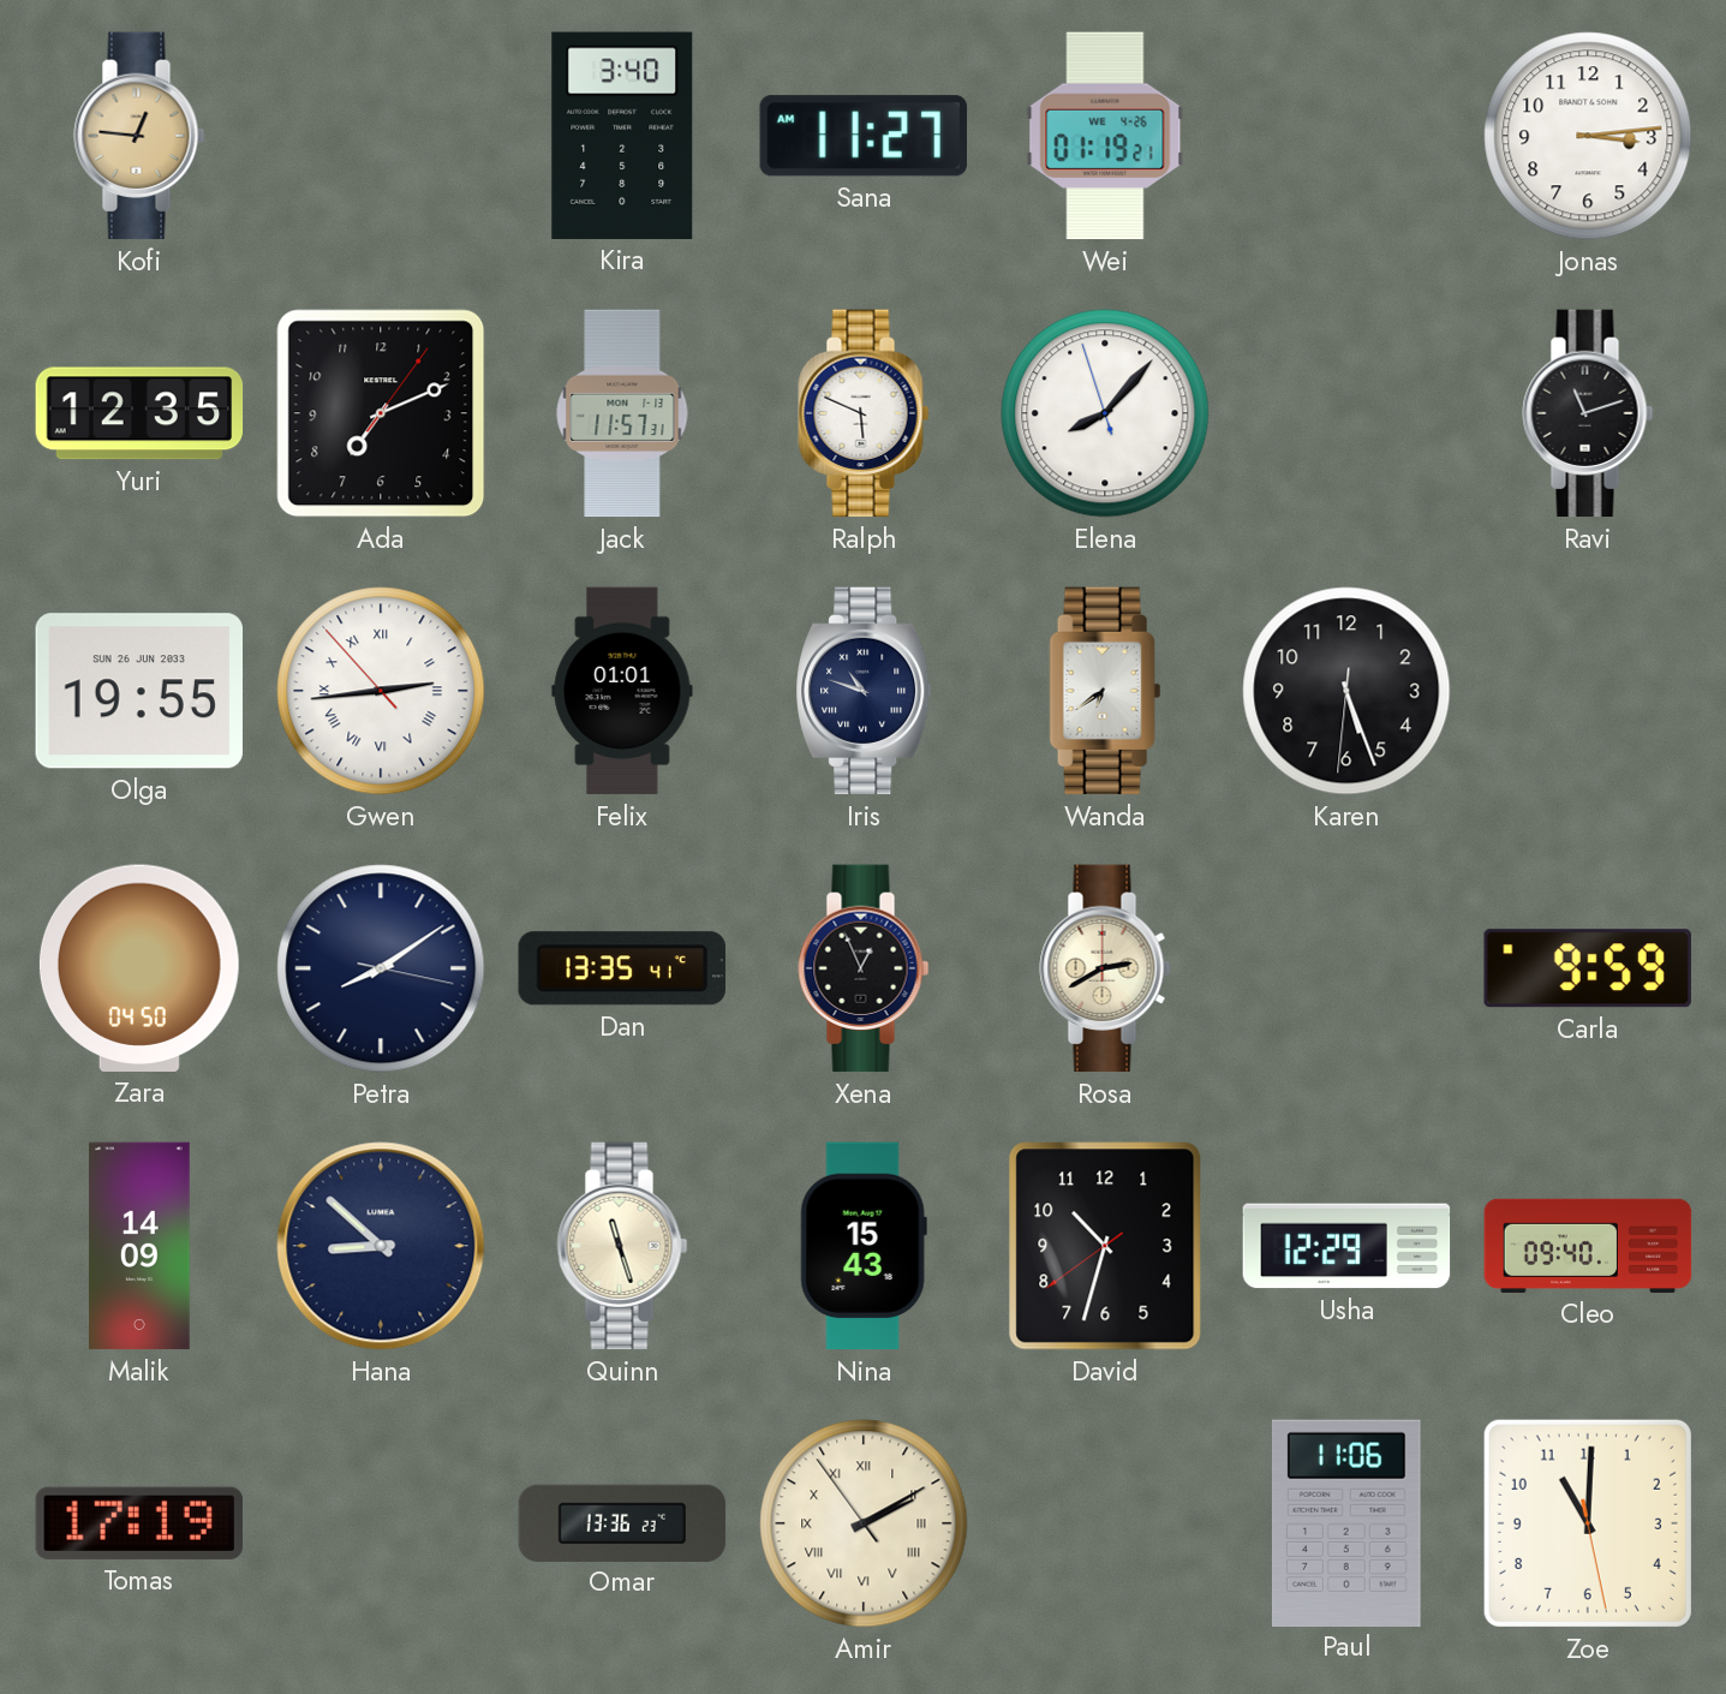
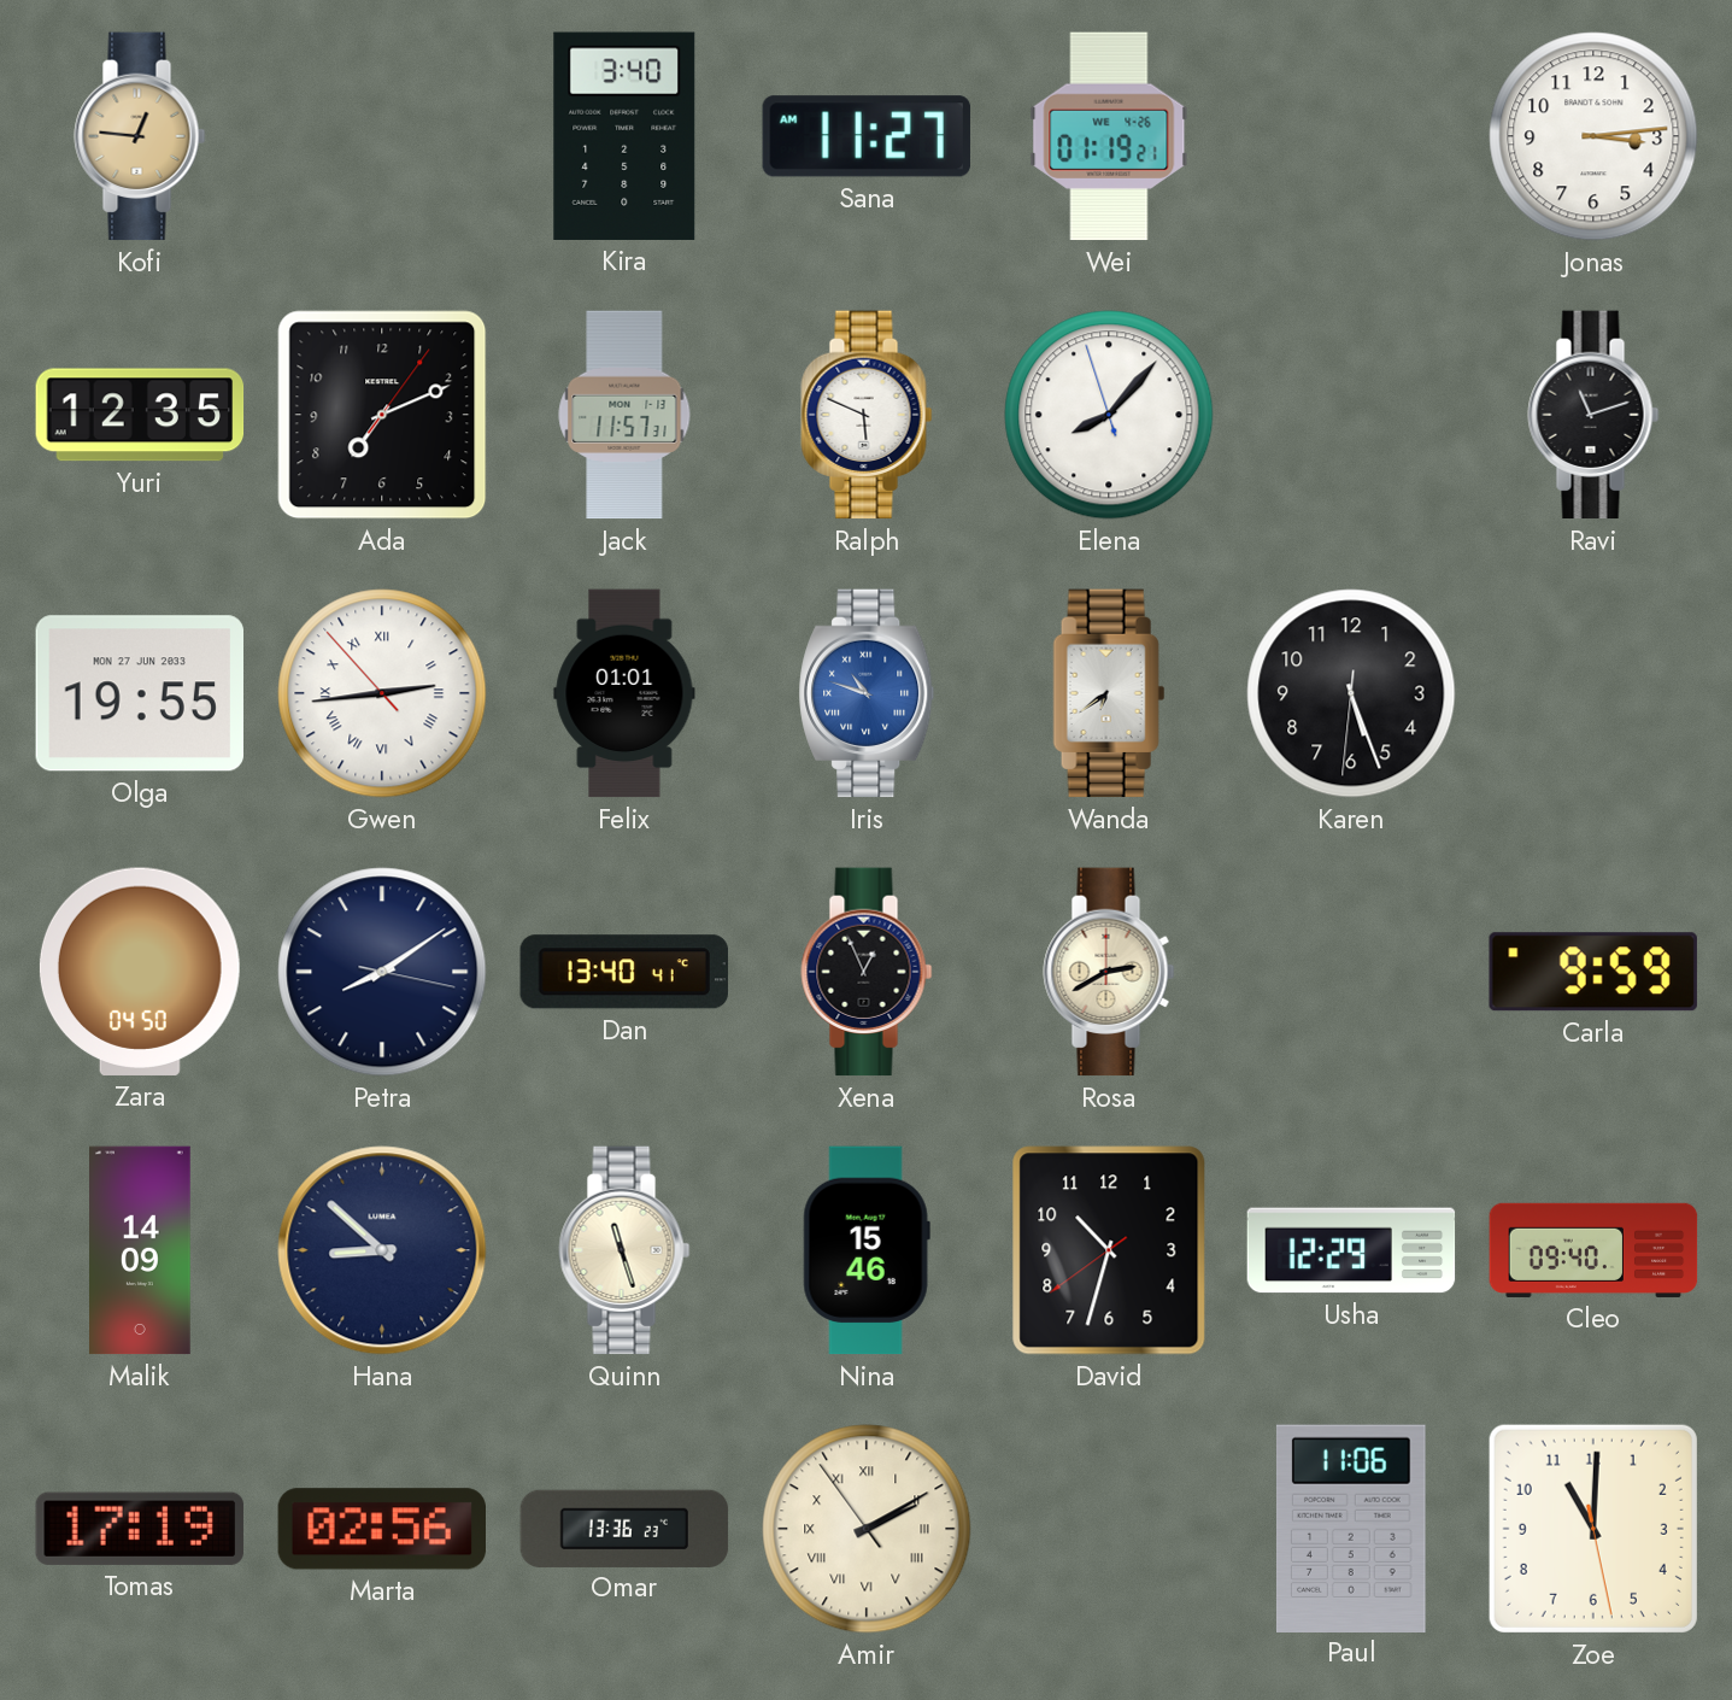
Olga date: SUN 26 JUN 2033 -> MON 27 JUN 2033 (139, 693)
Iris dial: navy -> blue (867, 693)
Dan: 13:35 -> 13:40 (624, 972)
Nina: 15:43 -> 15:46 (867, 1250)
Marta: none -> 02:56 (382, 1529)
